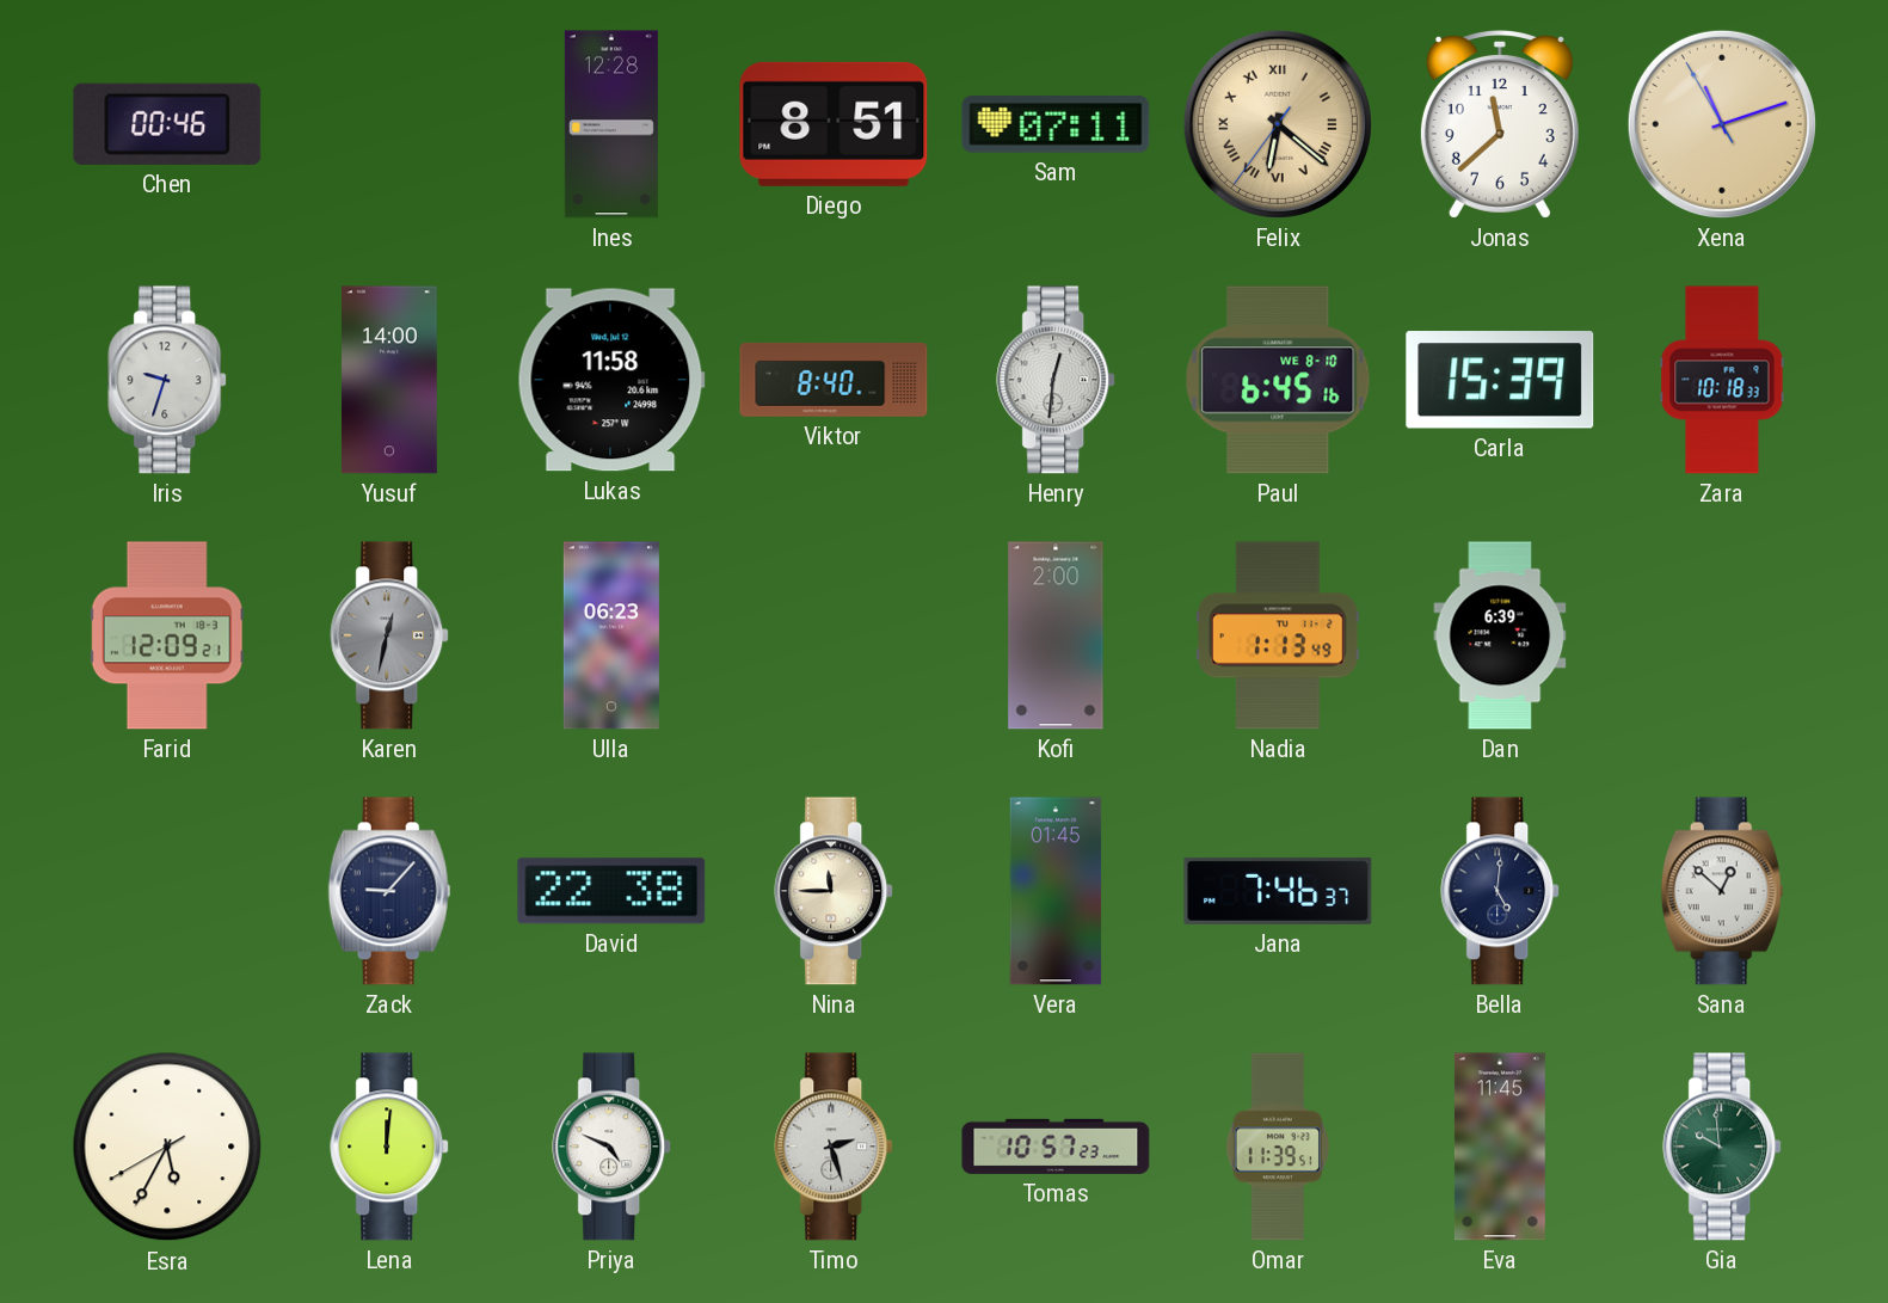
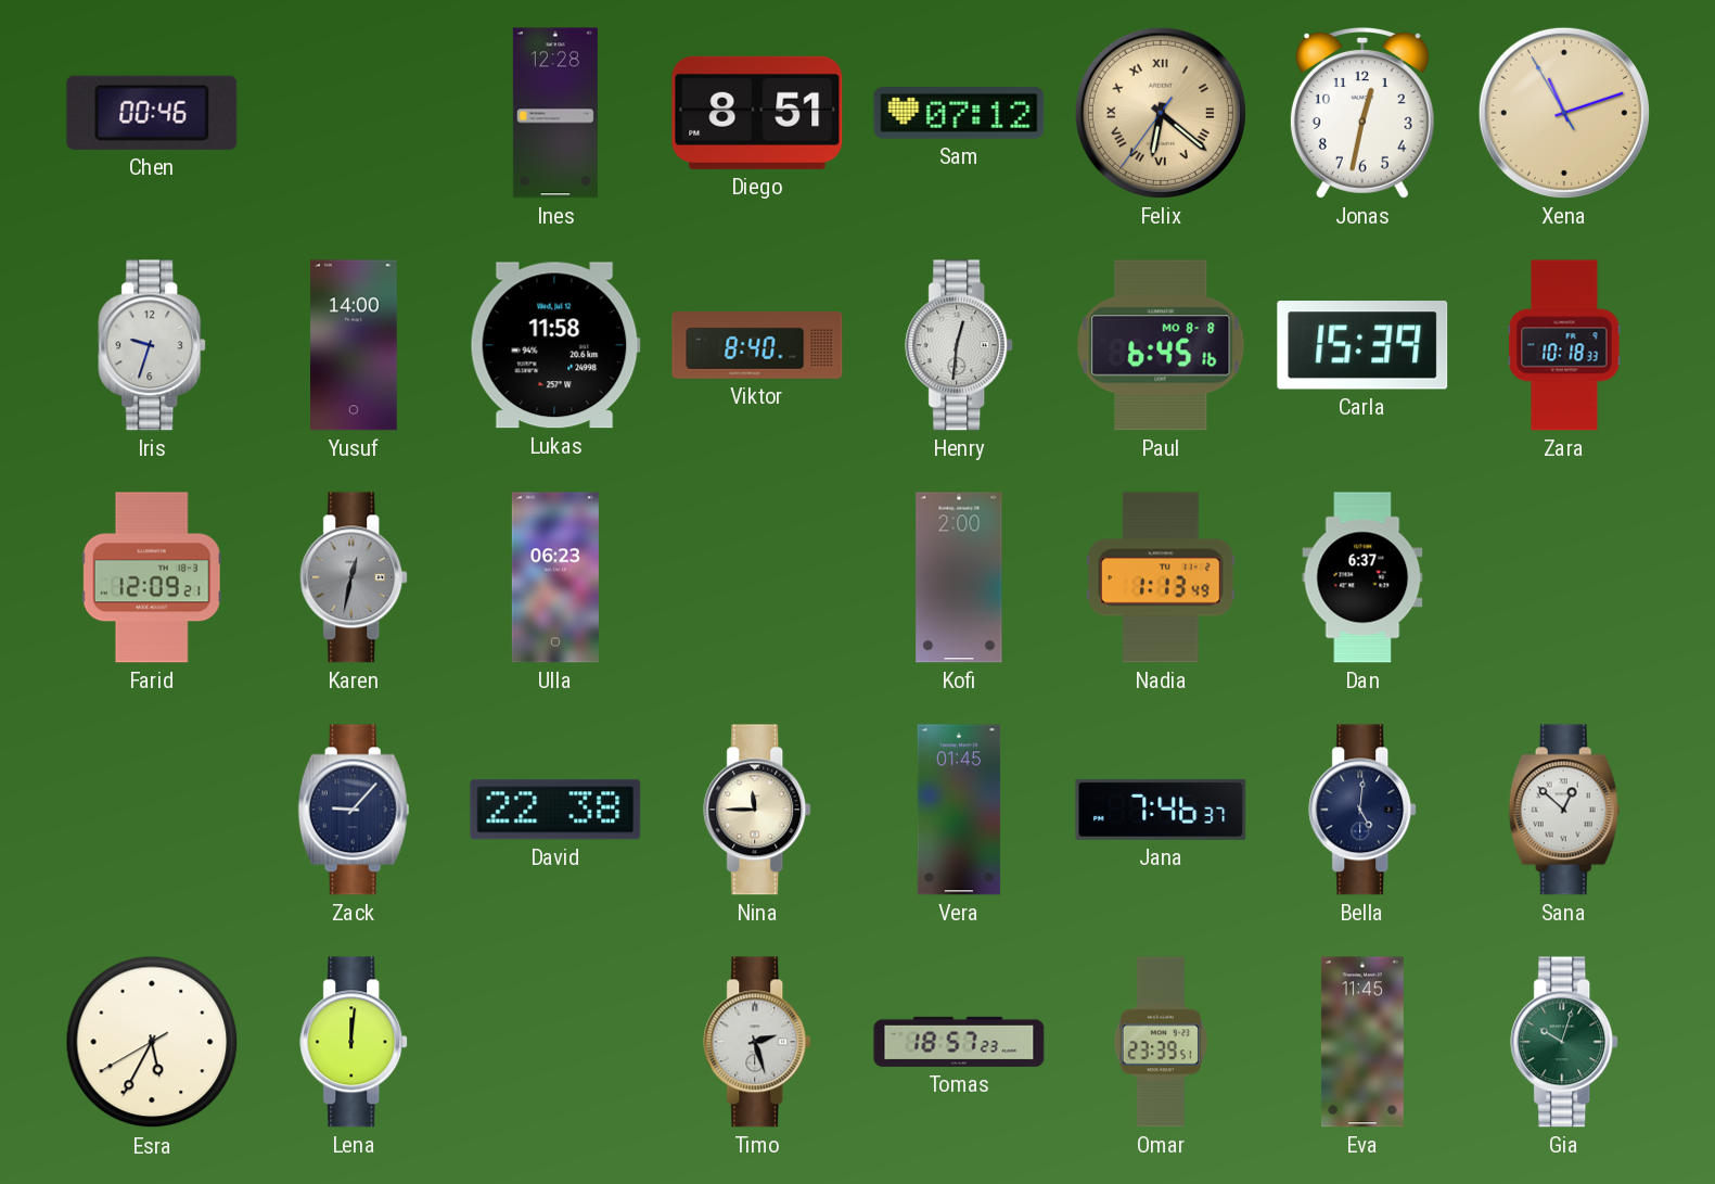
Sam: 07:11 -> 07:12 (959, 113)
Jonas: 11:38 -> 12:32 (1362, 114)
Paul date: WE 8-10 -> MO 8-8 (1161, 345)
Dan: 6:39 -> 6:37 (1362, 577)
Priya: 4:49 -> none (613, 1147)
Tomas: 10:57 -> 18:57 (959, 1042)
Omar: 11:39 -> 23:39 (1161, 1042)
Gia: 9:59 -> 10:03 (1565, 1042)
